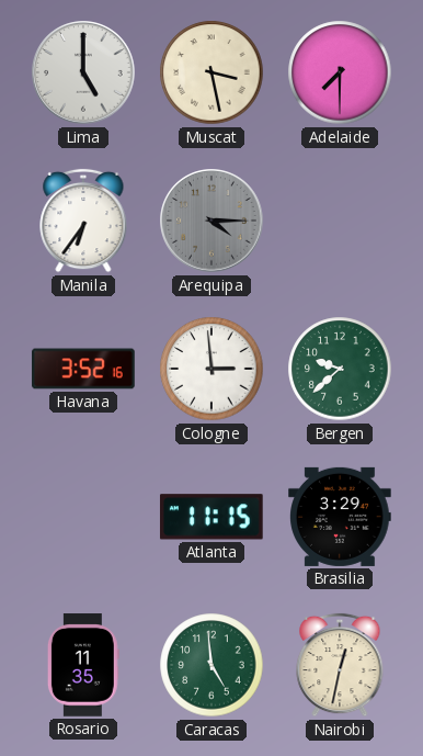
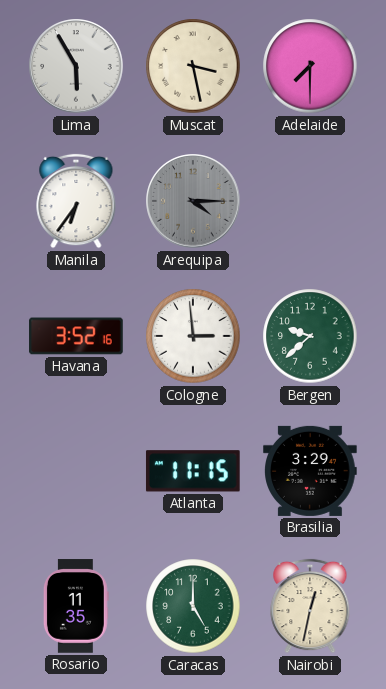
Lima: 5:00 -> 5:55 (76, 66)
Caracas: 4:59 -> 5:00 (193, 606)
